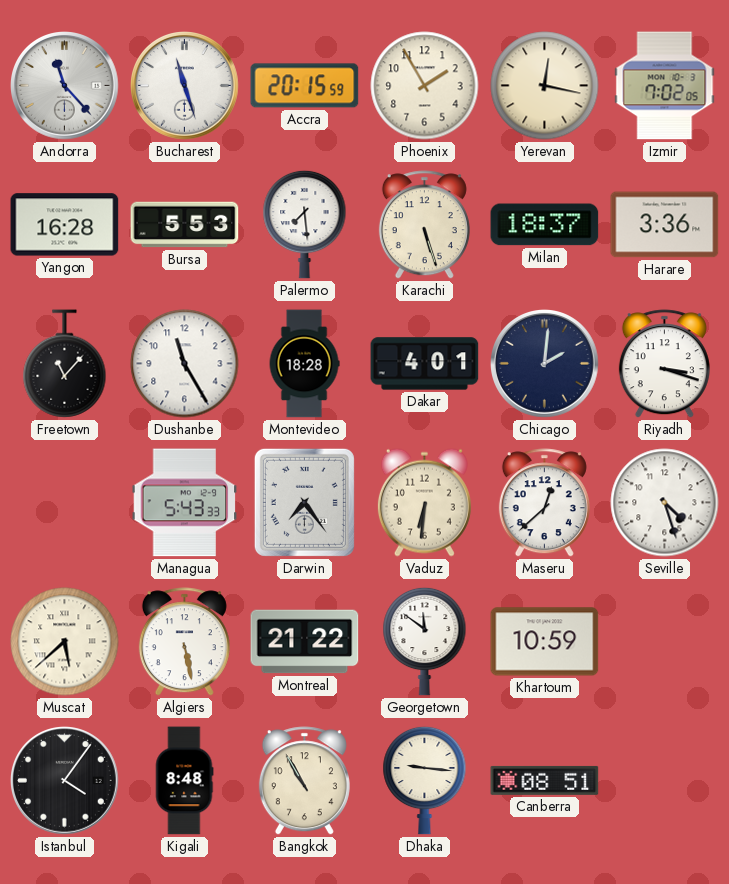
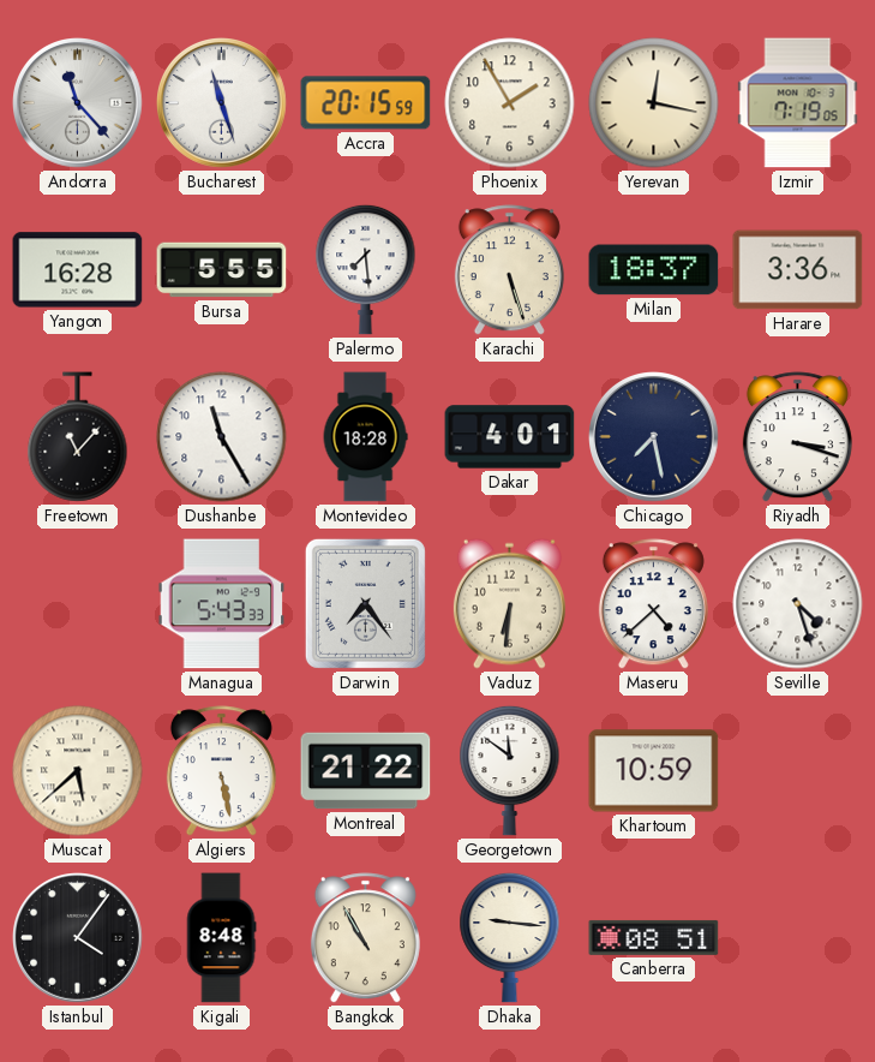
Izmir: 7:02 -> 7:19 (798, 103)
Bursa: 5:53 -> 5:55 (222, 270)
Chicago: 2:01 -> 7:28 (654, 437)
Maseru: 12:38 -> 4:38 (653, 604)
